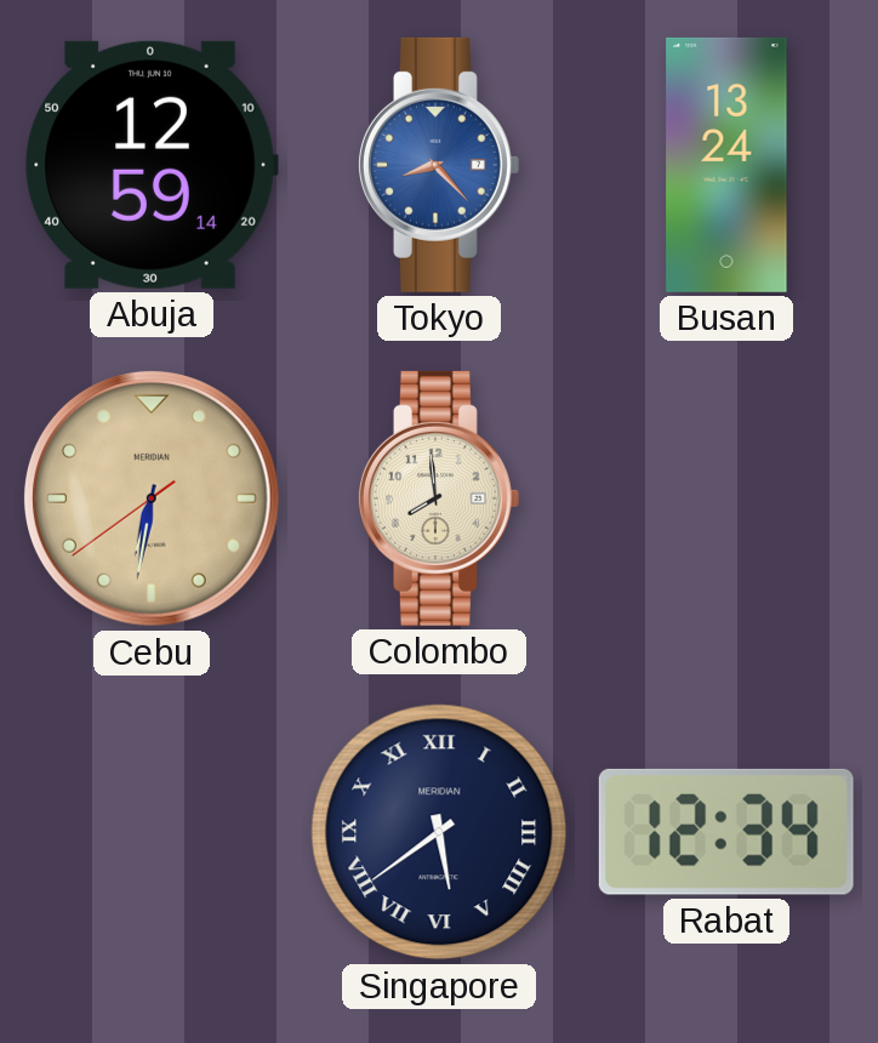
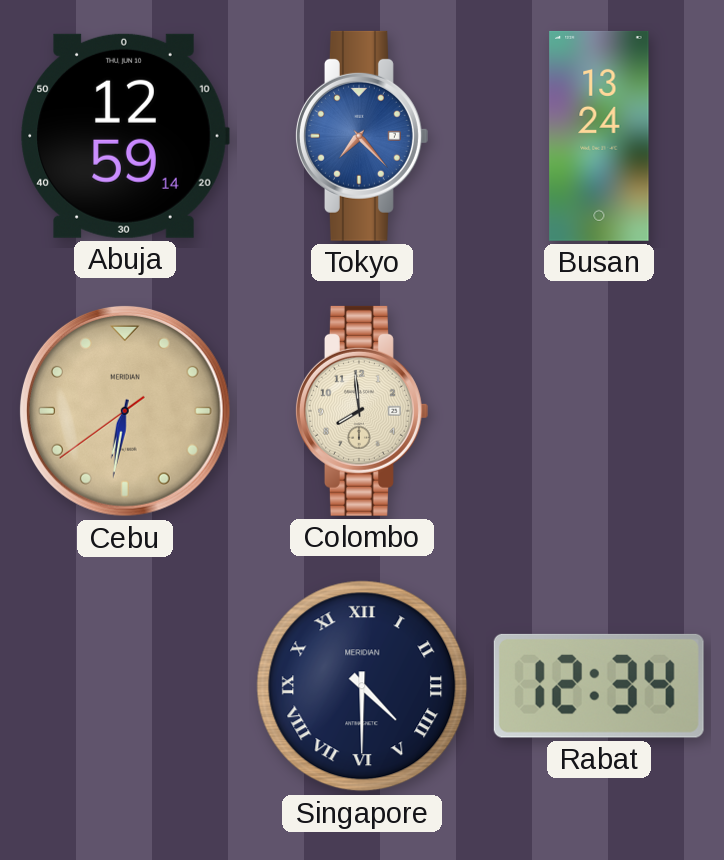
Tokyo: 8:23 -> 7:23 (362, 136)
Singapore: 5:39 -> 4:30 (362, 686)
